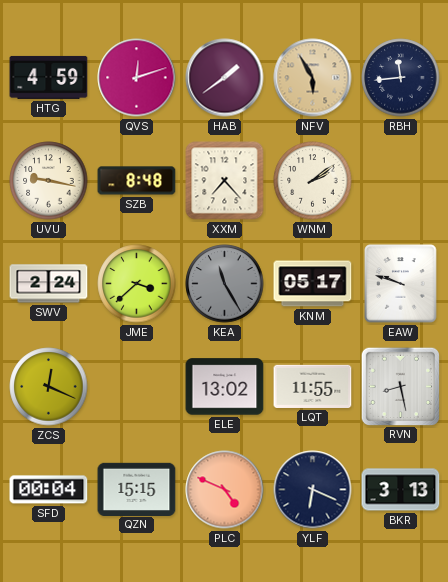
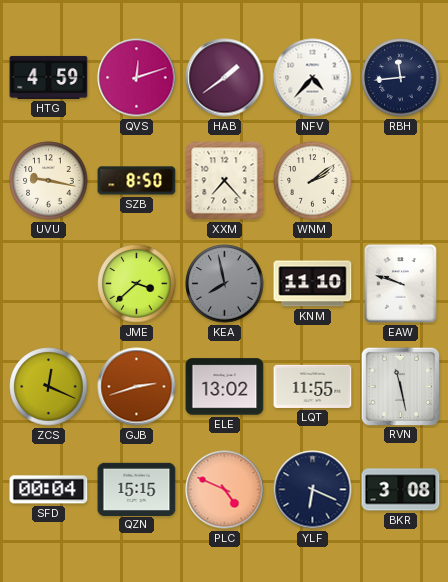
NFV: 5:55 -> 4:37 (313, 78)
NFV dial: champagne -> white (313, 78)
SZB: 8:48 -> 8:50 (137, 181)
SWV: 2:24 -> none (49, 284)
KEA: 11:25 -> 7:58 (225, 284)
KNM: 05:17 -> 11:10 (313, 284)
GJB: none -> 2:42 (137, 387)
RVN: 8:28 -> 11:28 (400, 386)
BKR: 3:13 -> 3:08 (401, 490)
